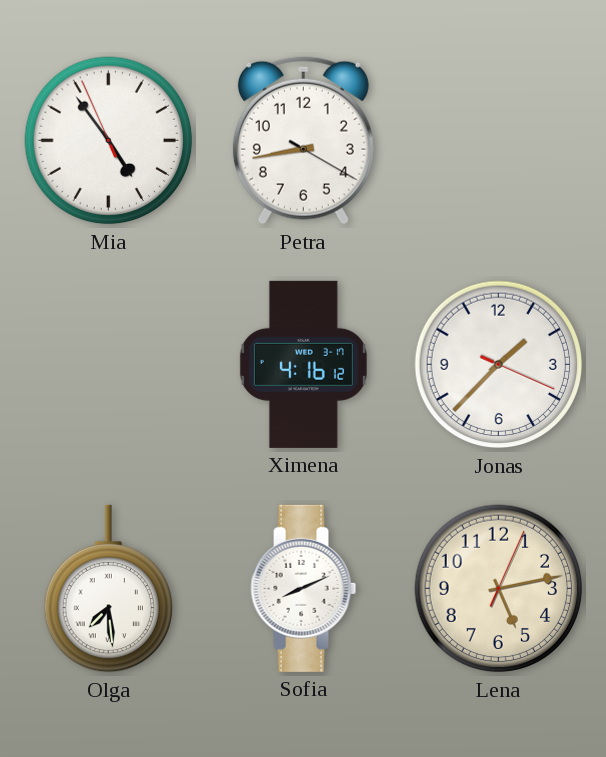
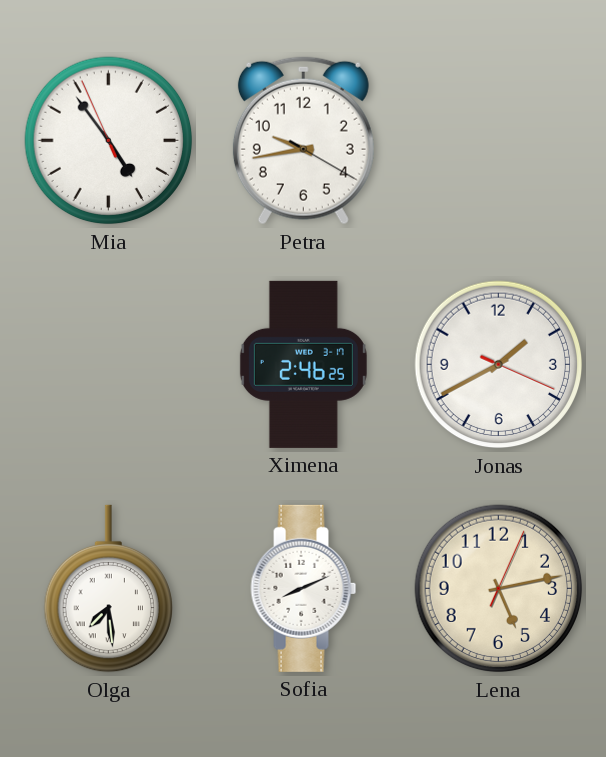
Petra: 8:43 -> 9:43 (303, 141)
Ximena: 4:16 -> 2:46 (303, 364)
Jonas: 1:37 -> 1:40 (499, 365)
